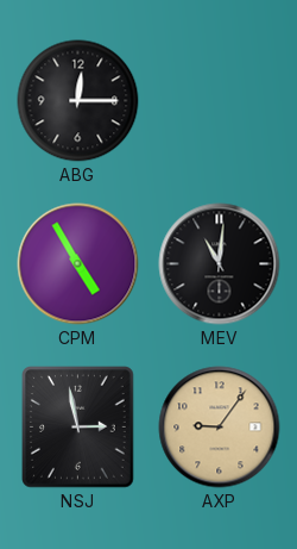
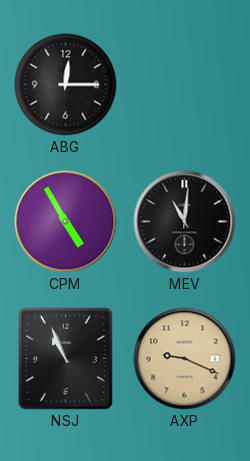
NSJ: 2:58 -> 10:56 (66, 359)
AXP: 9:06 -> 9:19 (185, 359)
